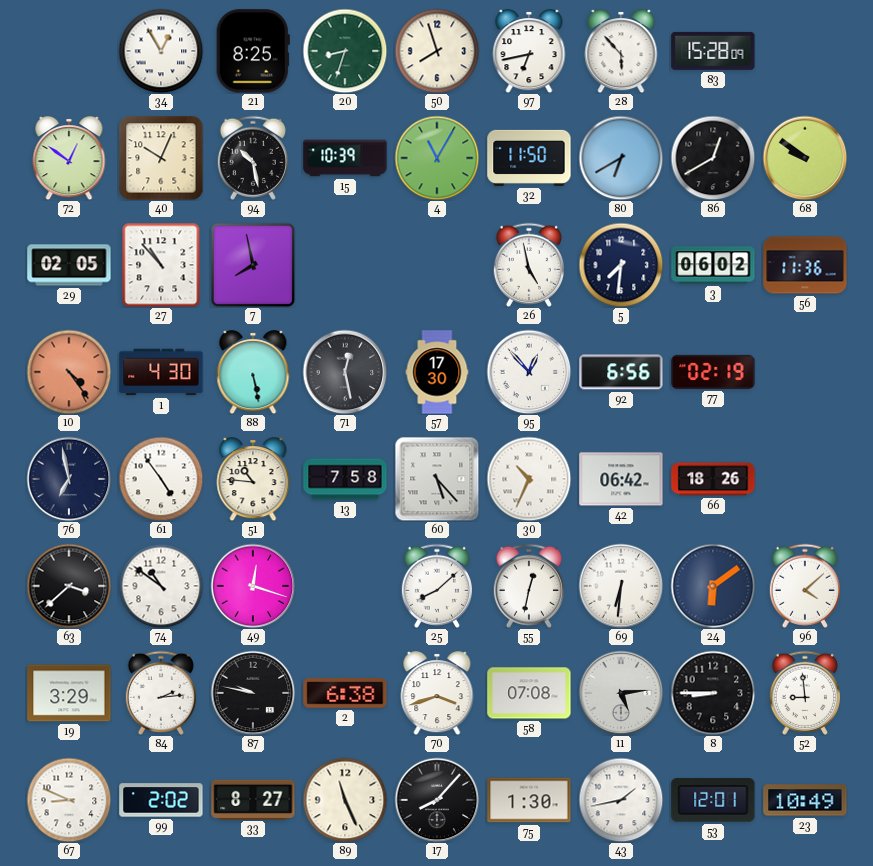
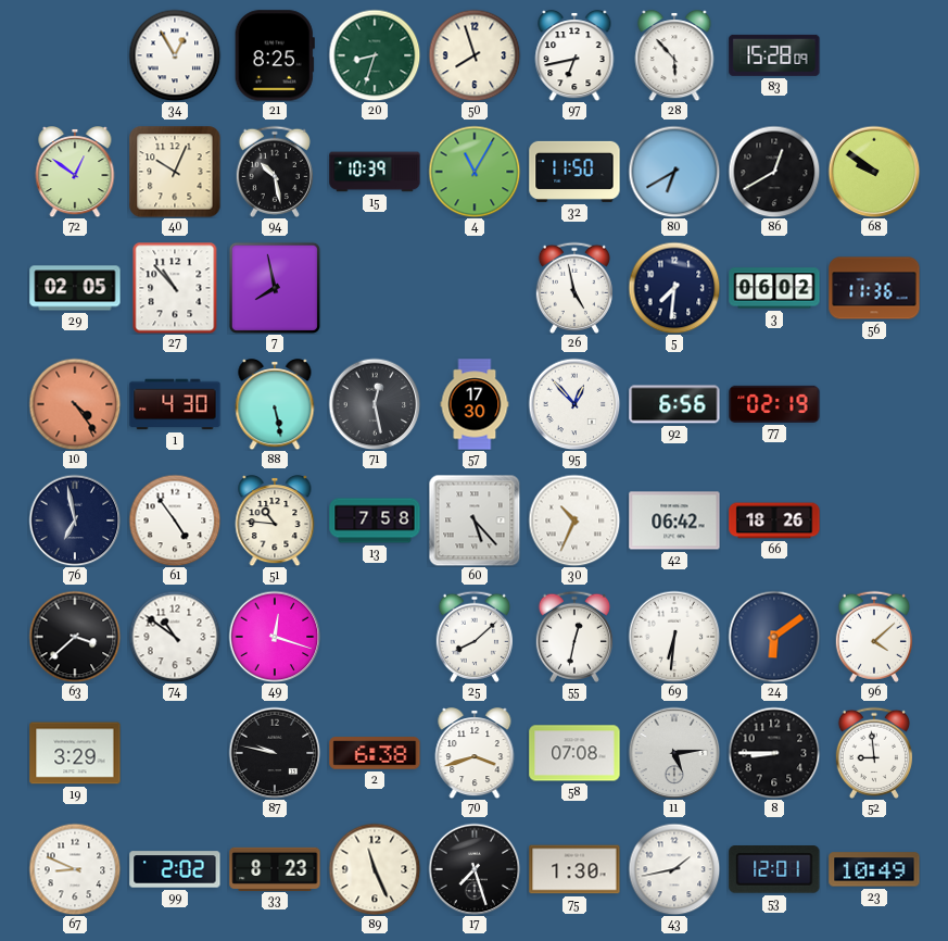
84: 2:14 -> none (161, 693)
33: 8:27 -> 8:23 (275, 868)
17: 8:07 -> 7:27 (475, 869)
